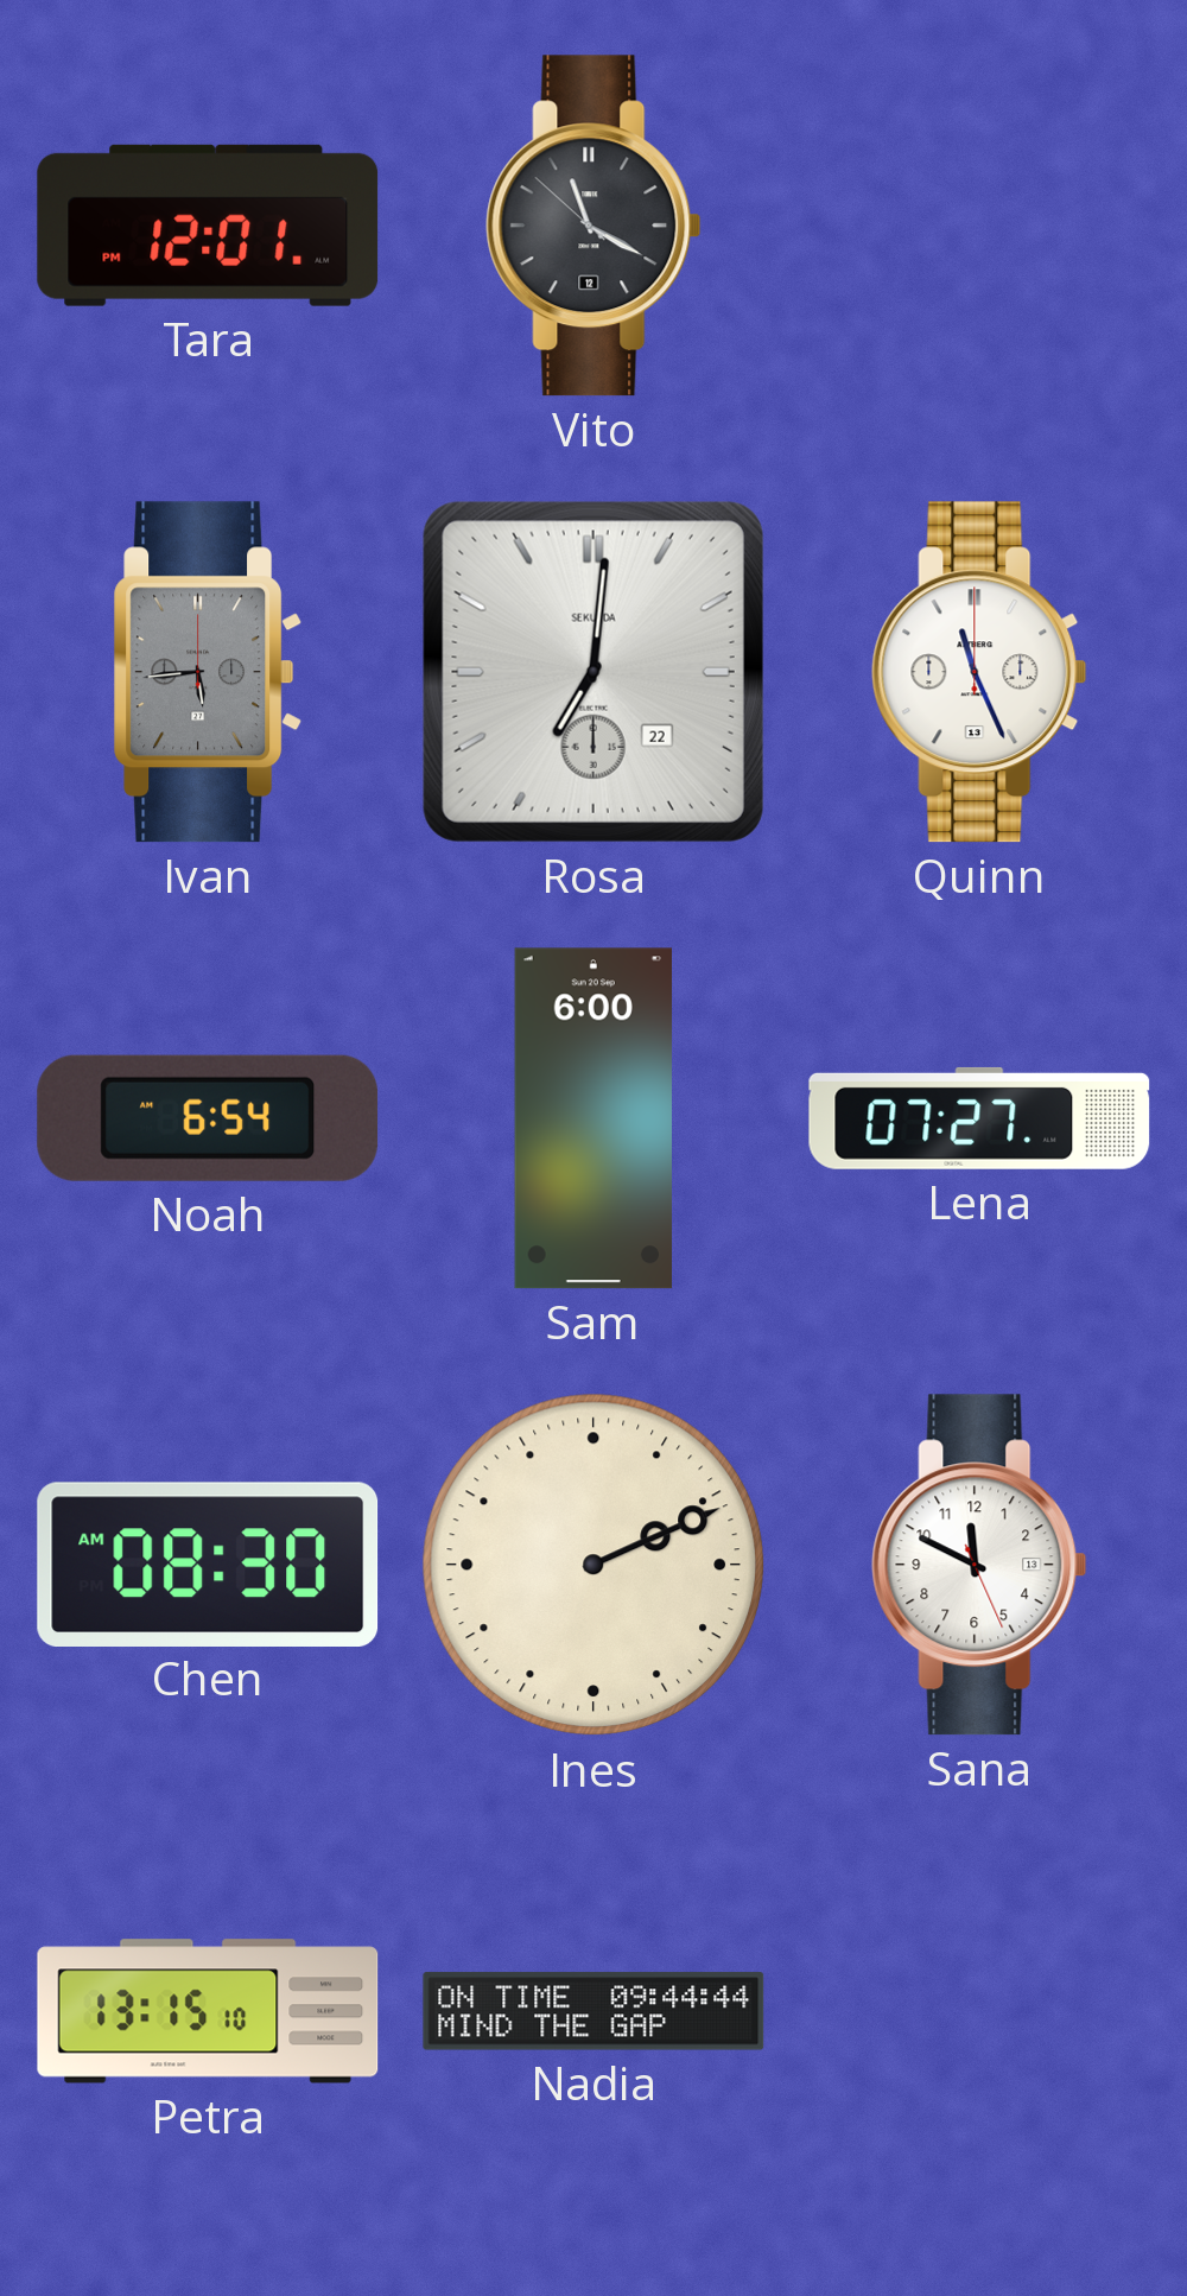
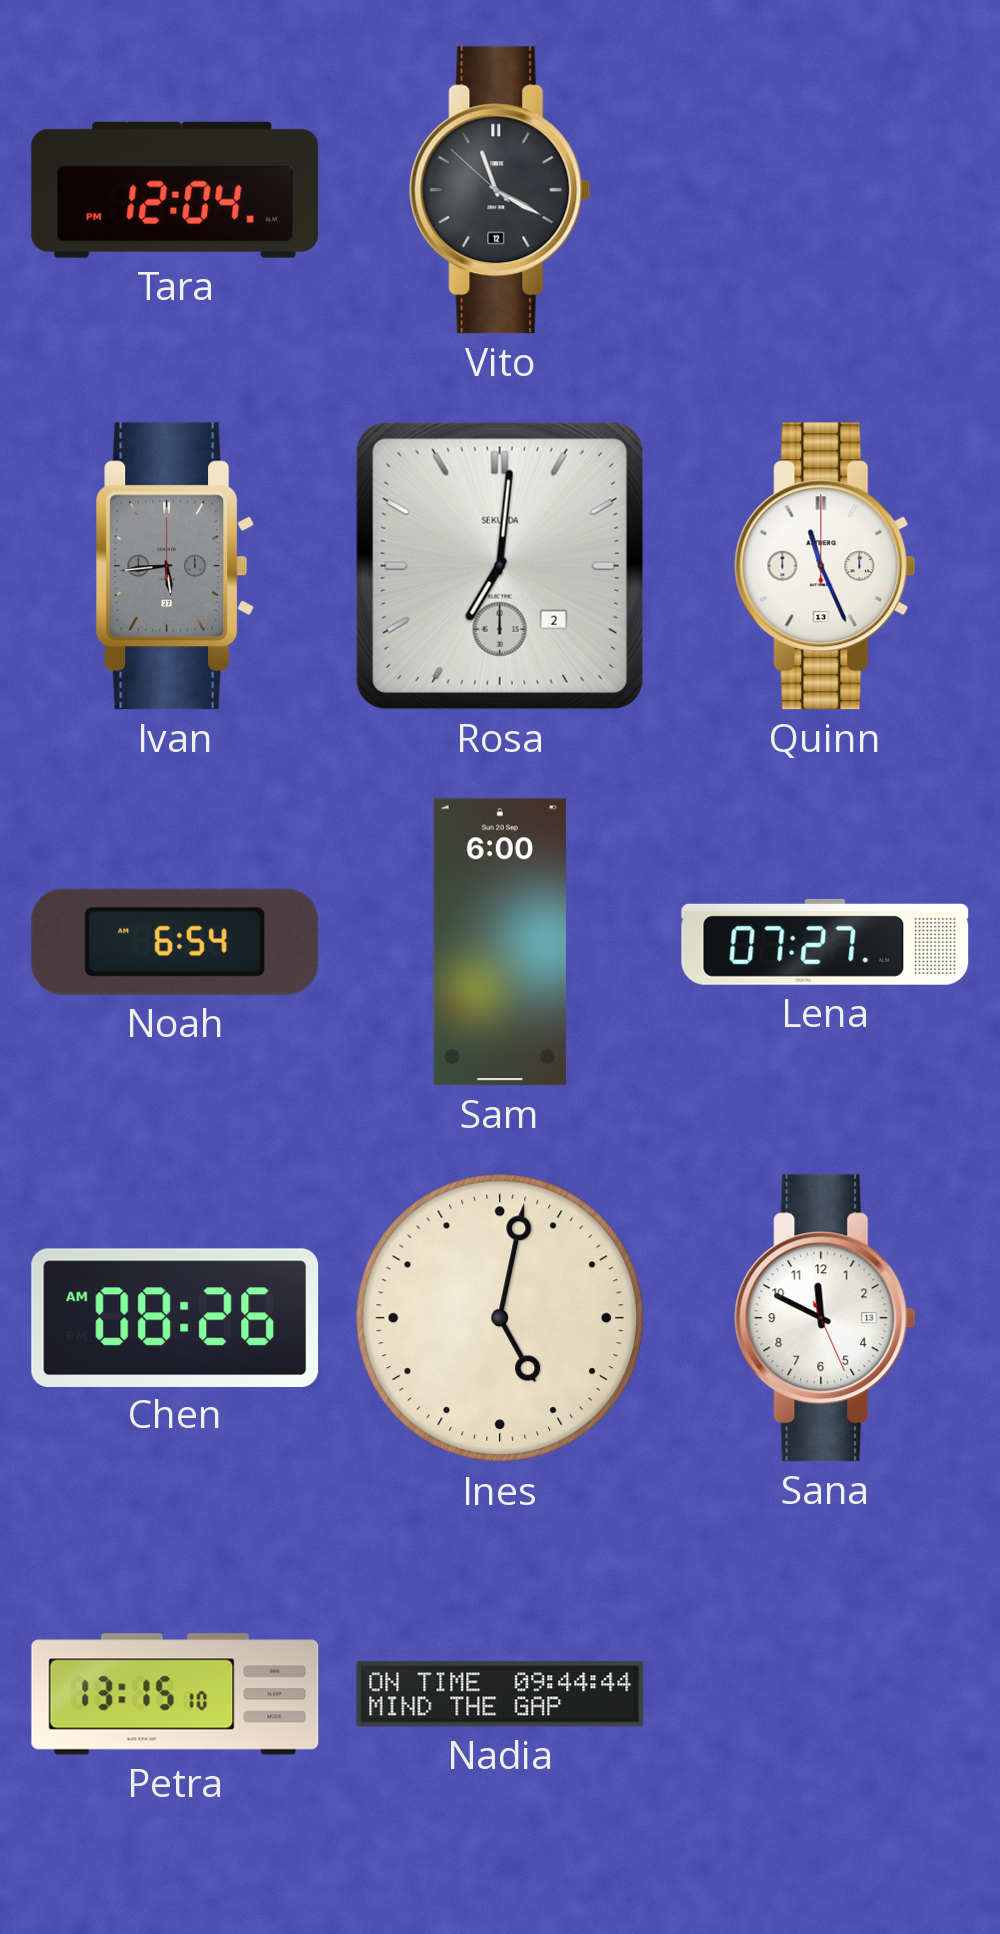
Tara: 12:01 -> 12:04 (175, 190)
Rosa date: 22 -> 2 (500, 566)
Chen: 08:30 -> 08:26 (175, 1317)
Ines: 2:11 -> 5:02 (500, 1318)
